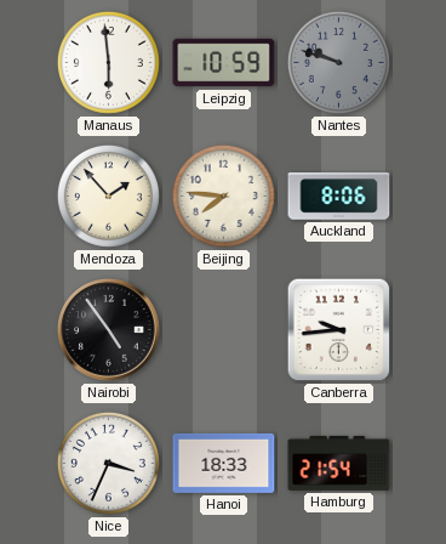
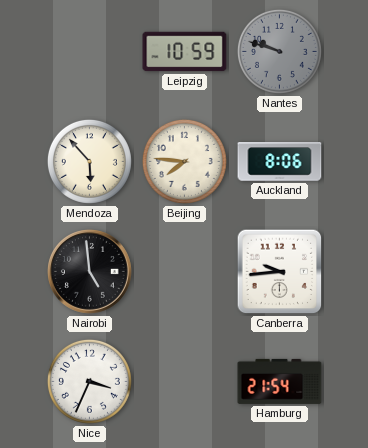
Manaus: 5:59 -> none (108, 62)
Mendoza: 1:53 -> 5:53 (89, 161)
Nairobi: 4:54 -> 4:59 (90, 272)
Hanoi: 18:33 -> none (224, 463)
